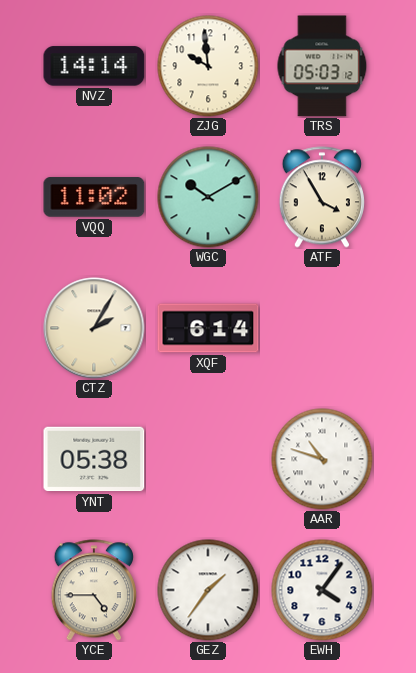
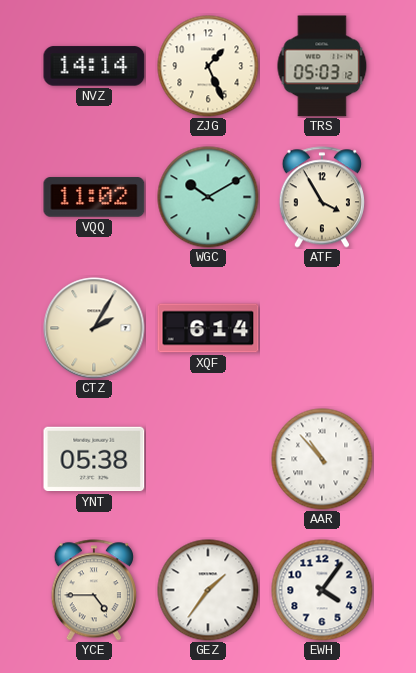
ZJG: 9:59 -> 1:26 (208, 66)
AAR: 10:48 -> 10:53 (322, 459)
